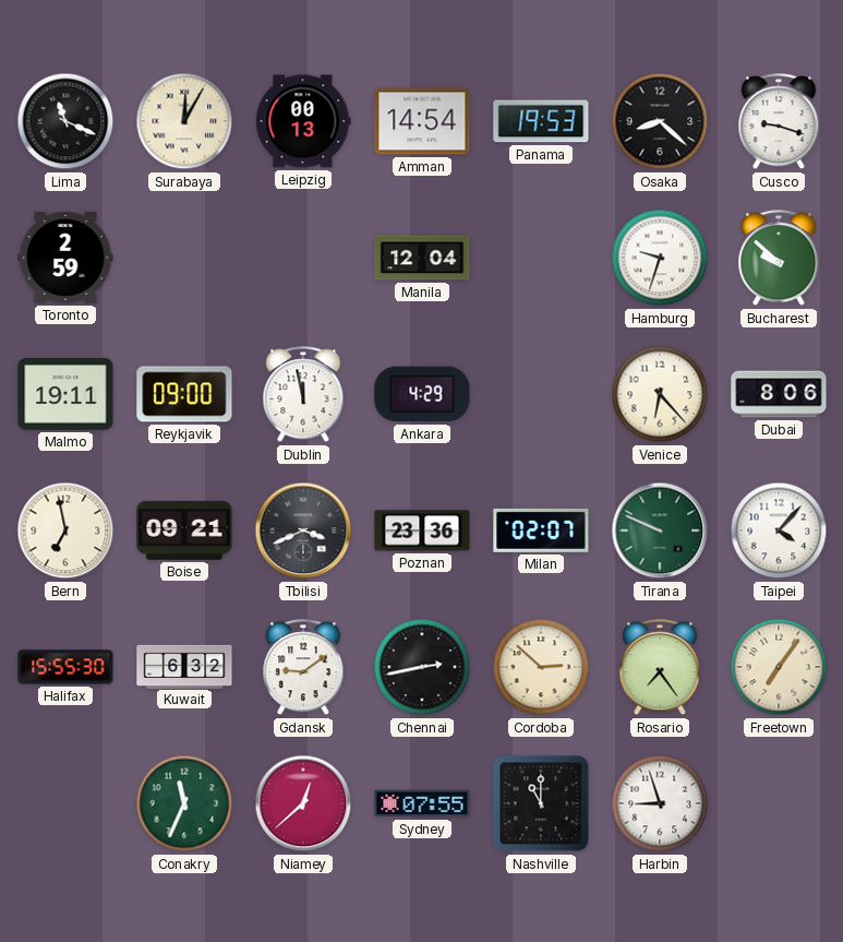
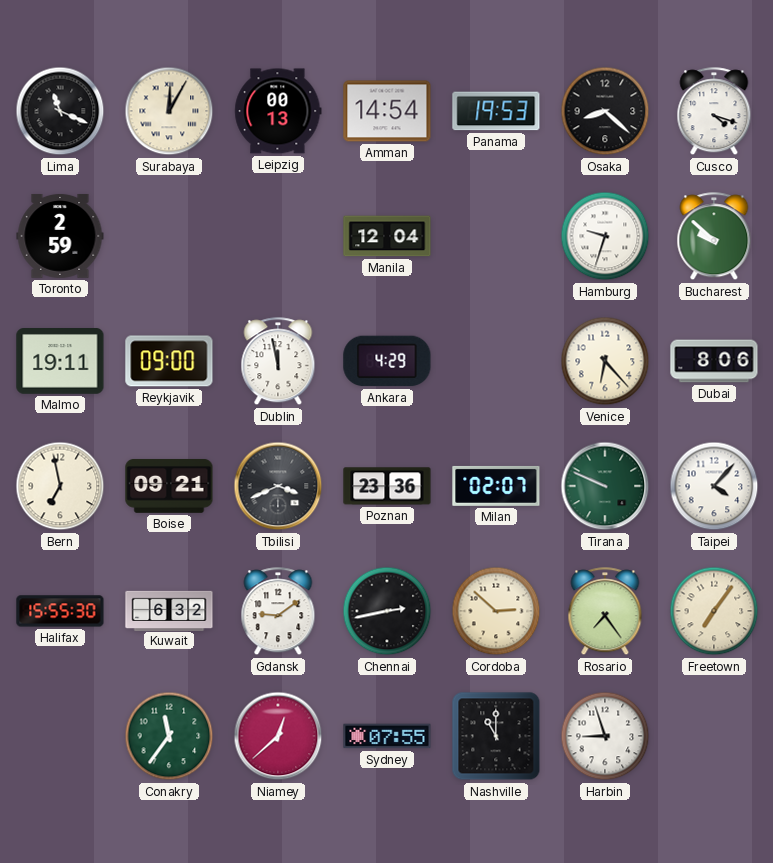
Cusco: 9:18 -> 4:18 (714, 112)
Conakry: 11:34 -> 11:36 (169, 736)
